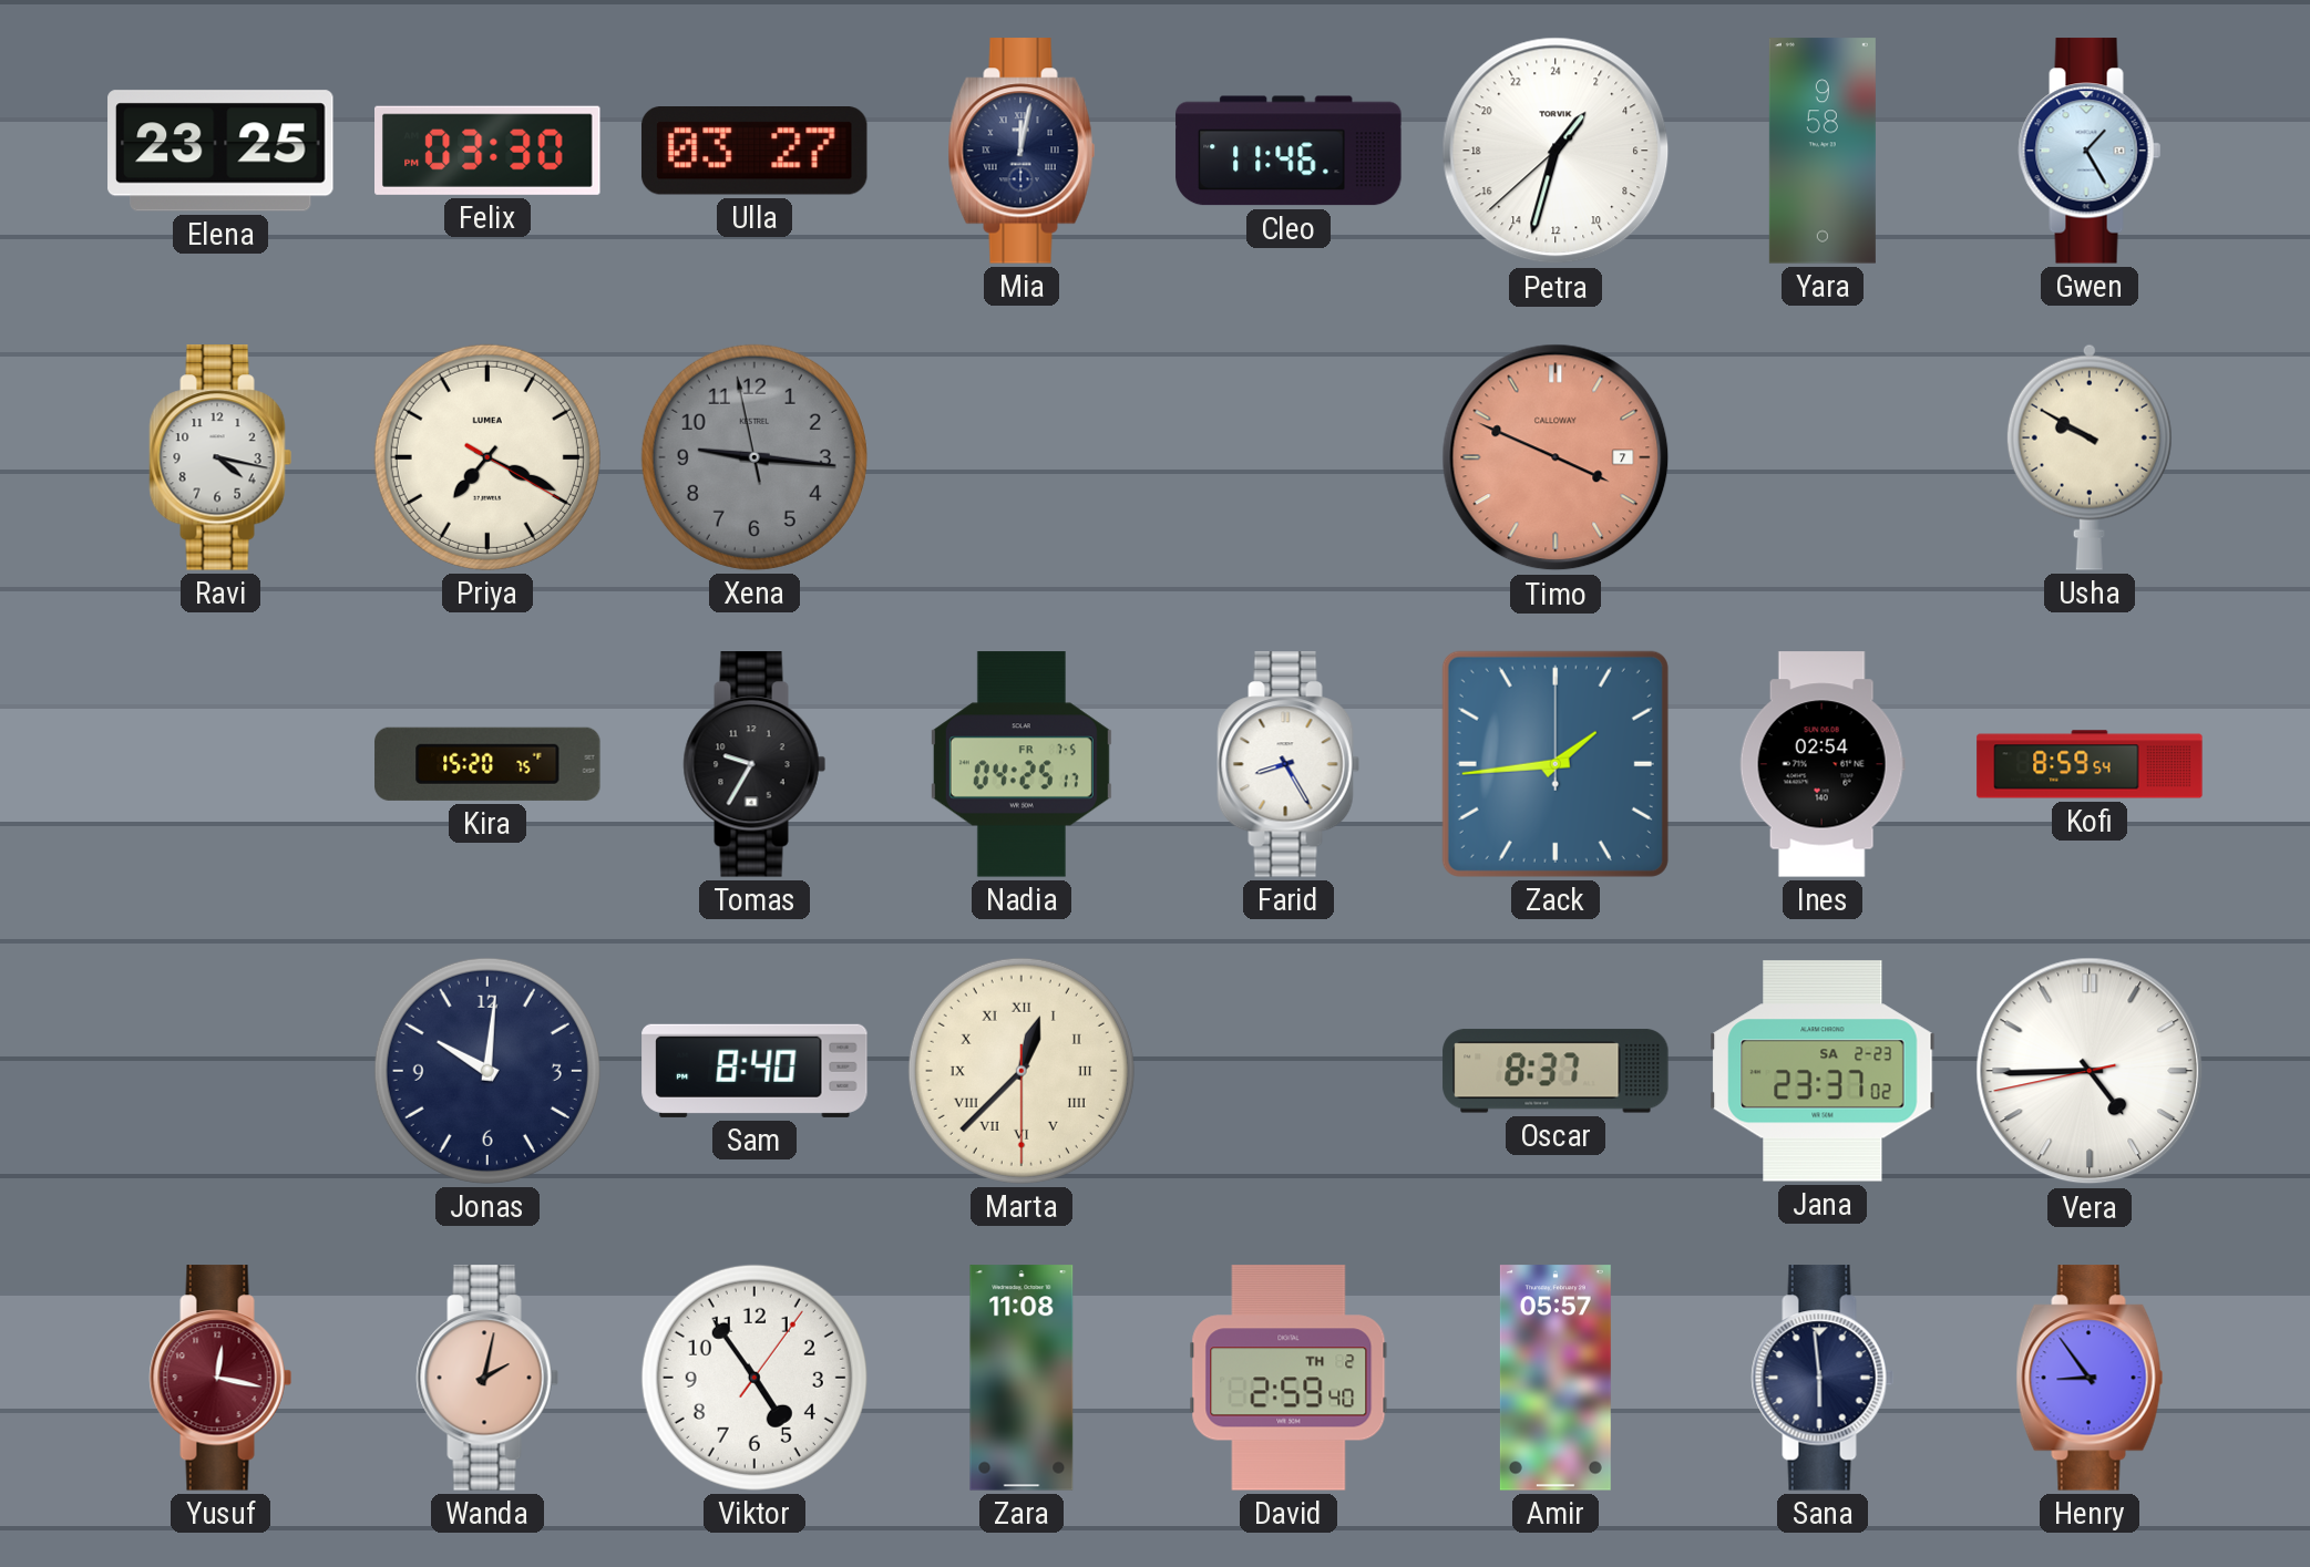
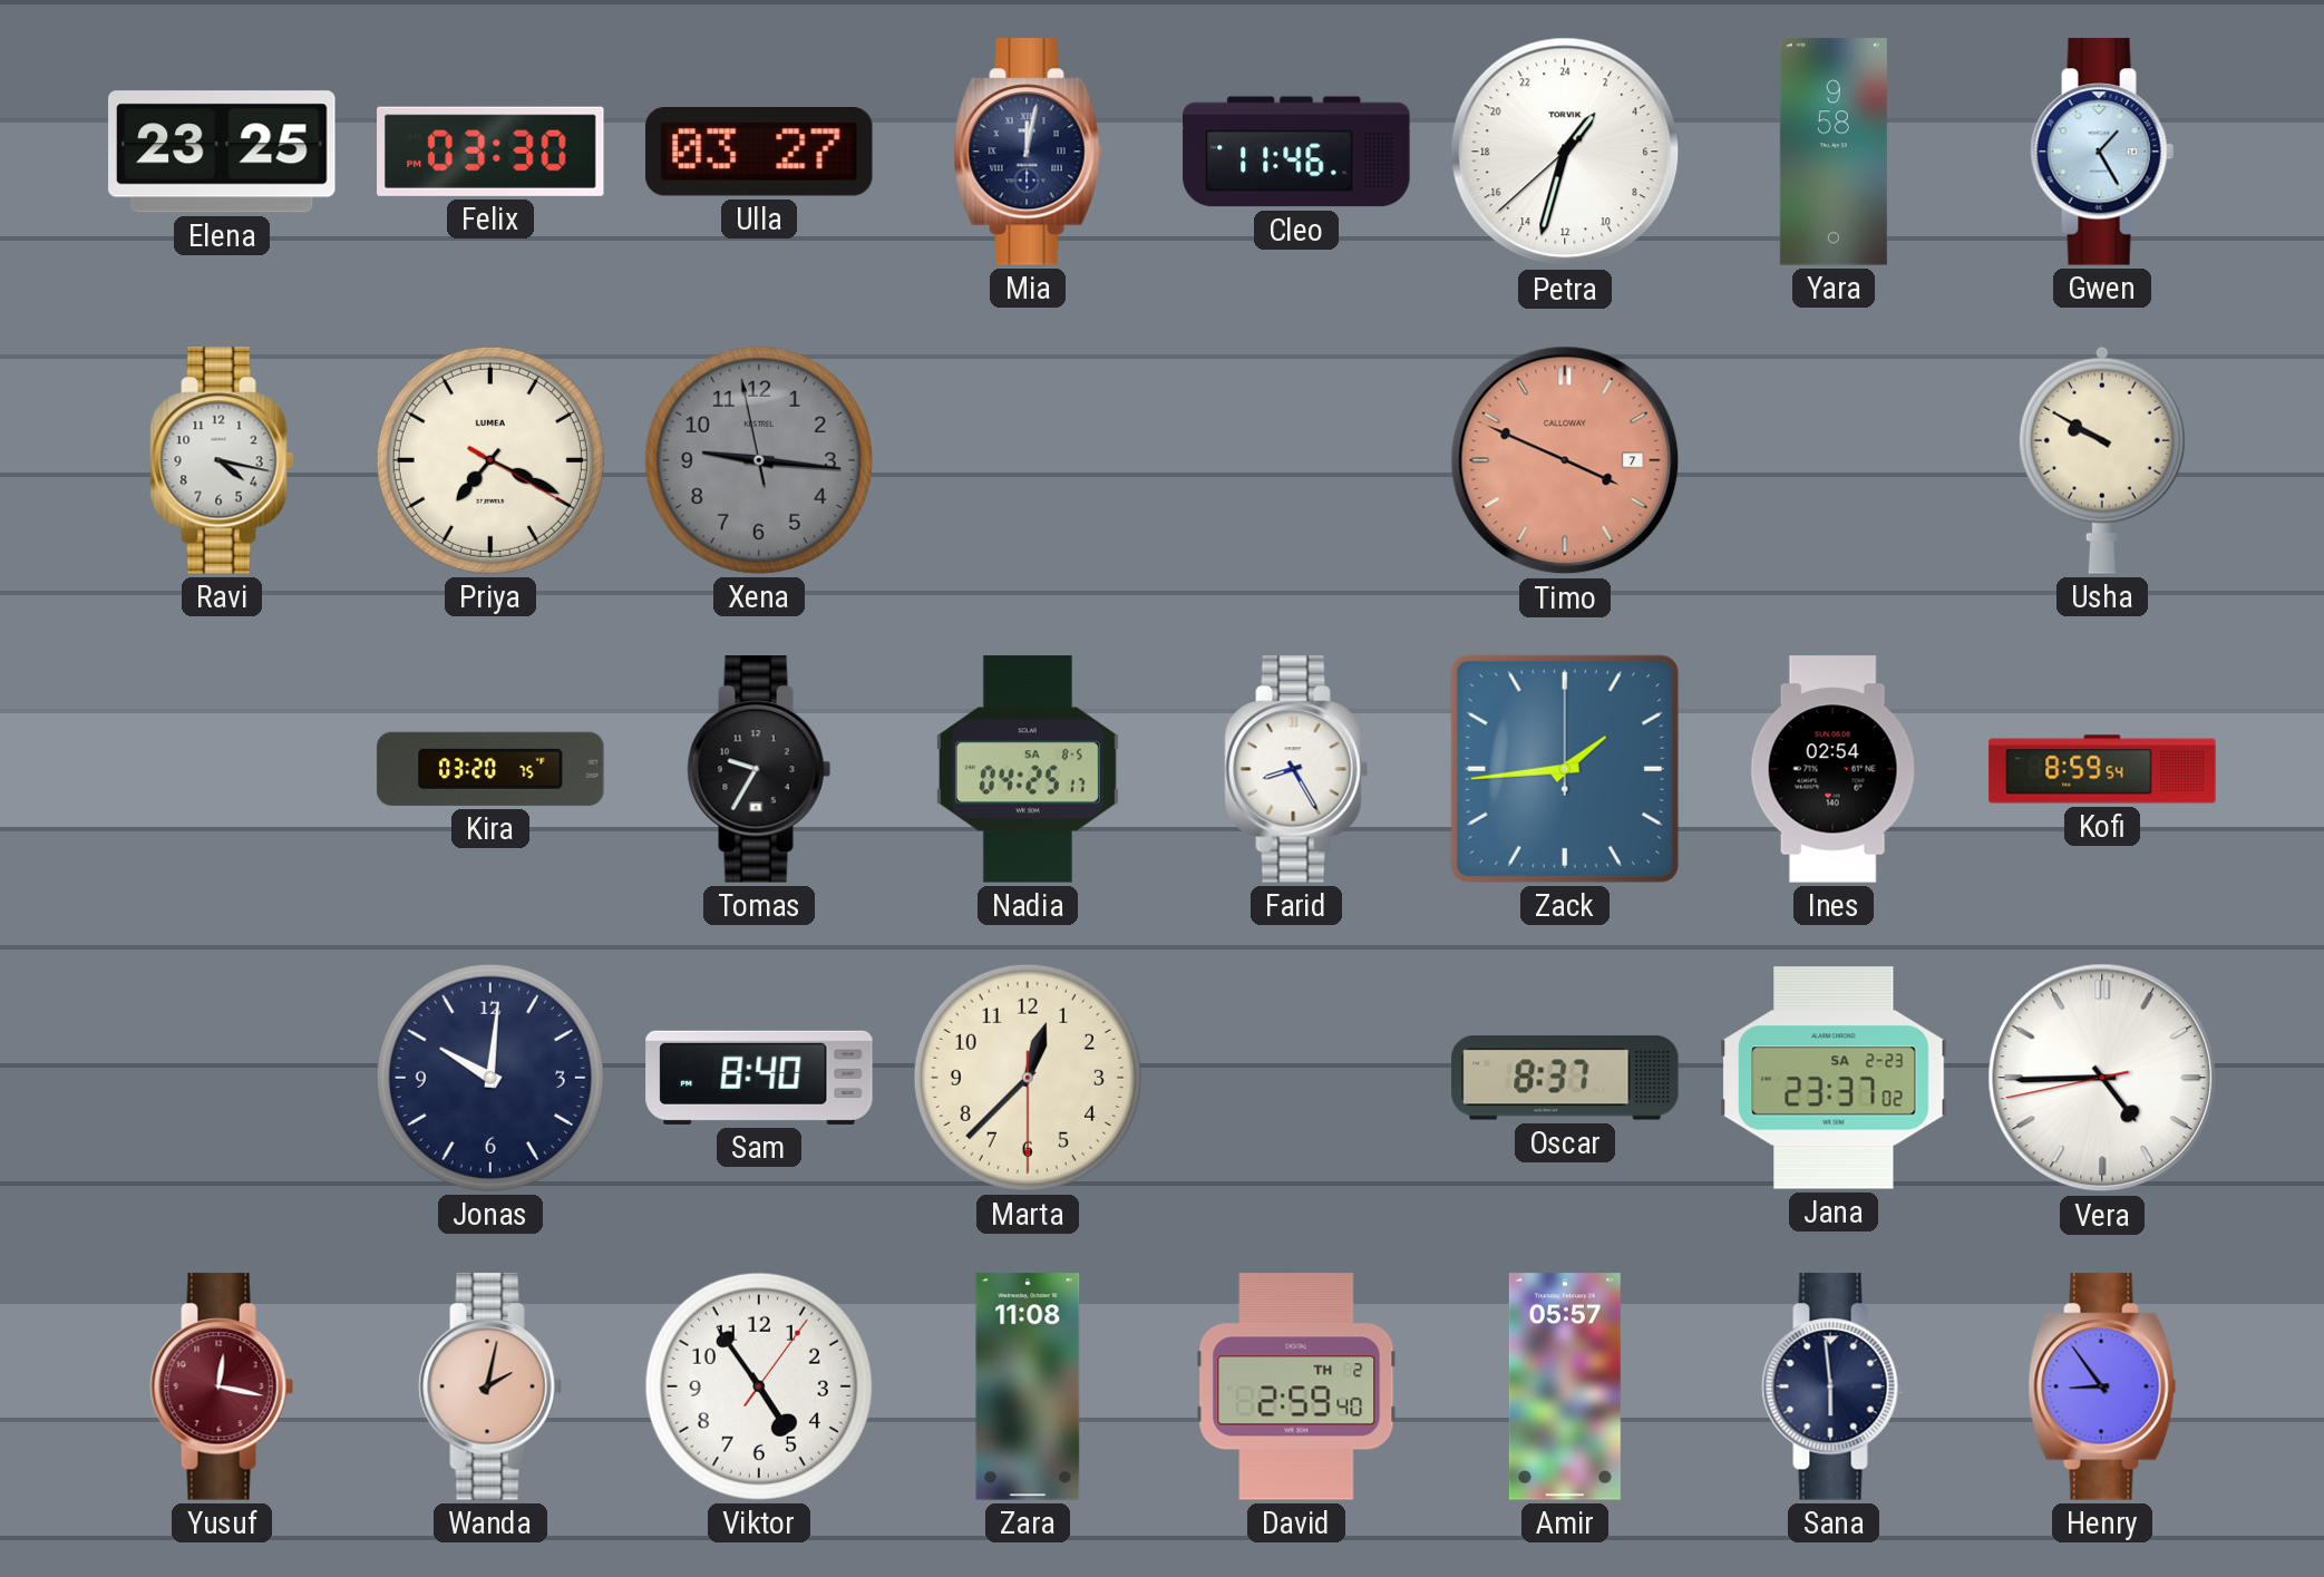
Kira: 15:20 -> 03:20 (490, 769)
Nadia date: FR 7-5 -> SA 8-5 (1028, 769)
Marta numerals: Roman -> Arabic (1028, 1078)
